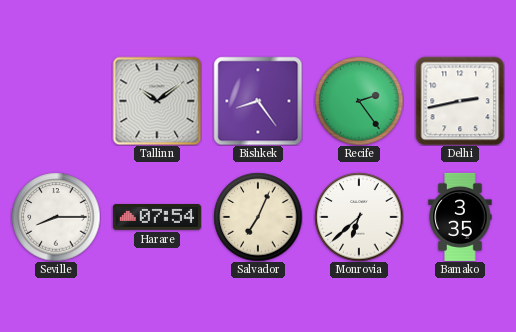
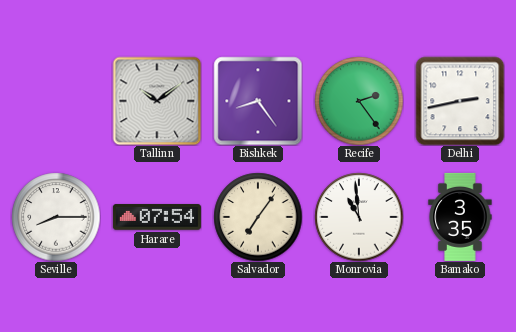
Salvador: 7:04 -> 7:06 (258, 217)
Monrovia: 6:38 -> 10:59 (359, 217)
